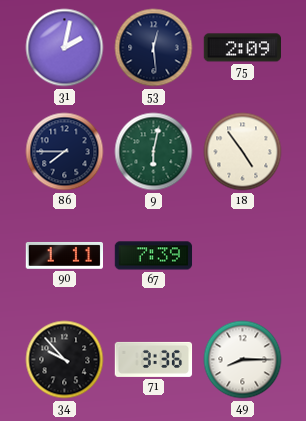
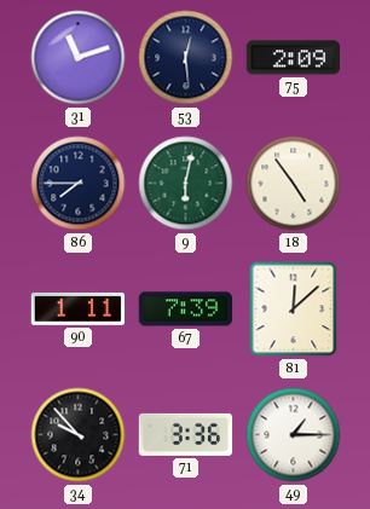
31: 2:02 -> 11:12 (79, 58)
81: none -> 12:08 (294, 310)
49: 8:15 -> 1:15 (294, 435)
